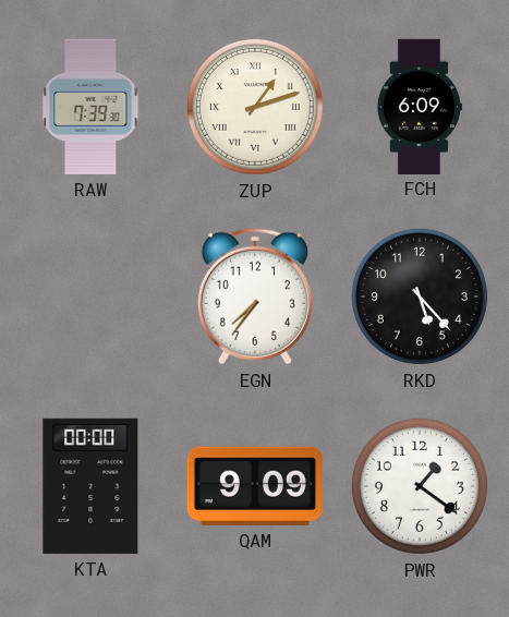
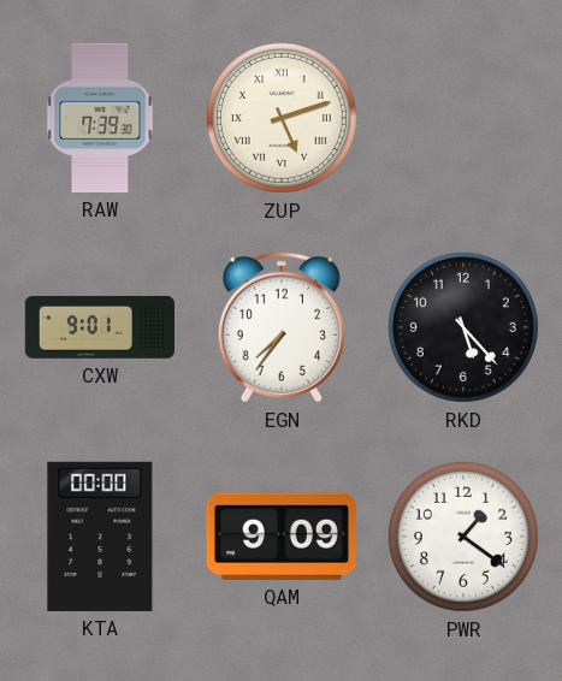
ZUP: 1:12 -> 5:12 (282, 118)
FCH: 6:09 -> none (419, 106)
CXW: none -> 9:01 (99, 327)
